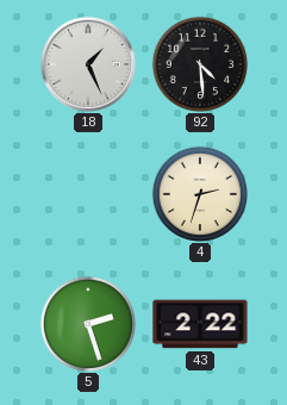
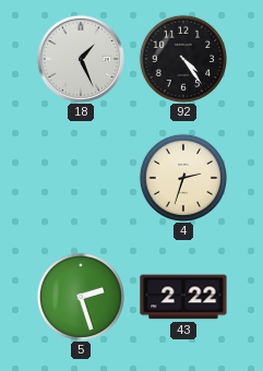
92: 4:29 -> 4:24 (182, 58)
